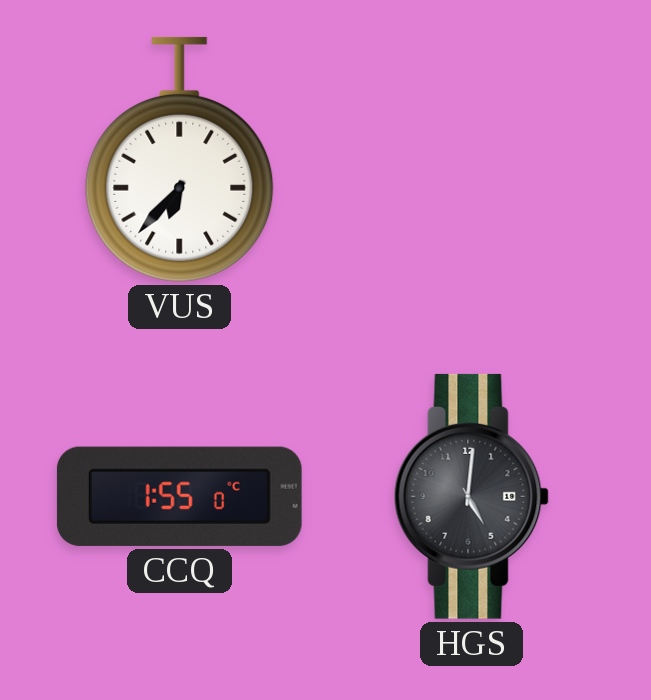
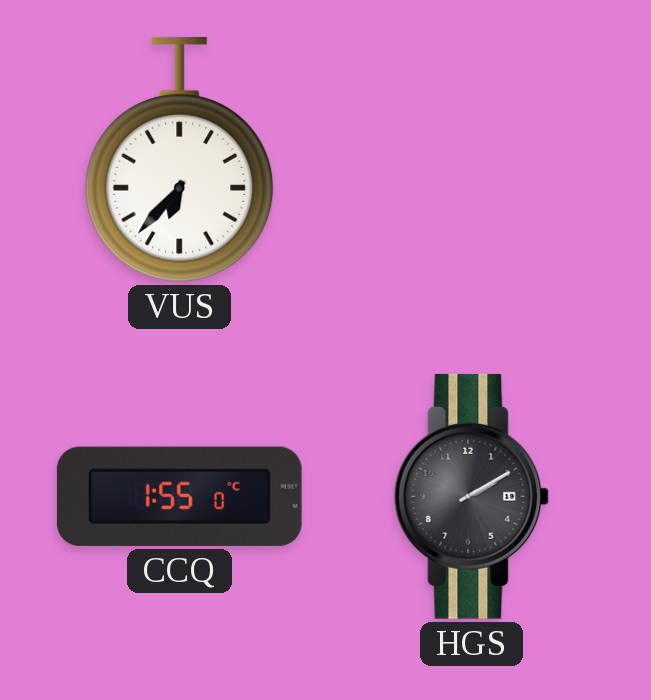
HGS: 5:01 -> 2:10 (471, 496)
